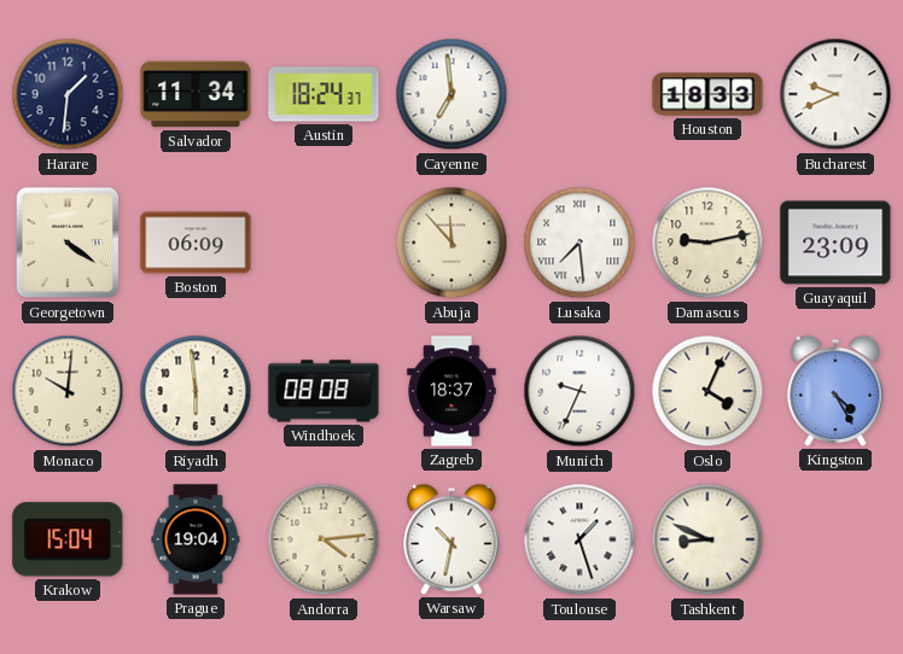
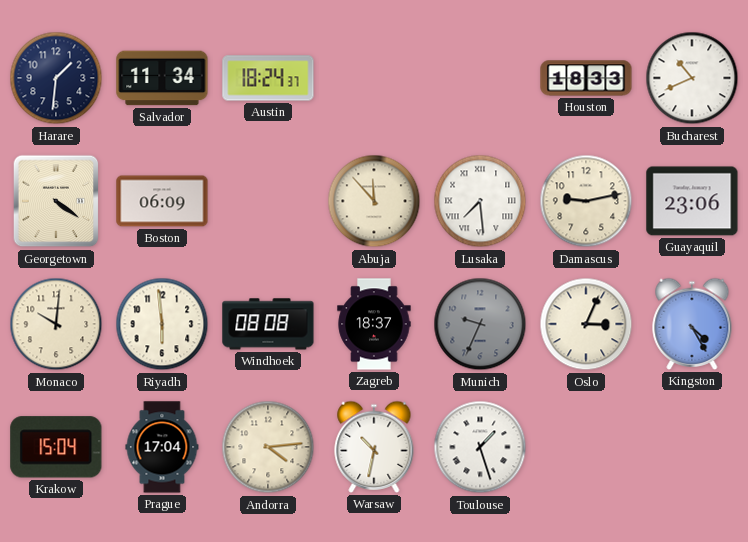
Cayenne: 6:59 -> none (451, 94)
Bucharest: 9:41 -> 10:41 (692, 78)
Guayaquil: 23:09 -> 23:06 (692, 201)
Munich dial: white -> grey (480, 324)
Oslo: 4:04 -> 3:04 (586, 324)
Prague: 19:04 -> 17:04 (162, 447)
Tashkent: 8:49 -> none (707, 539)
